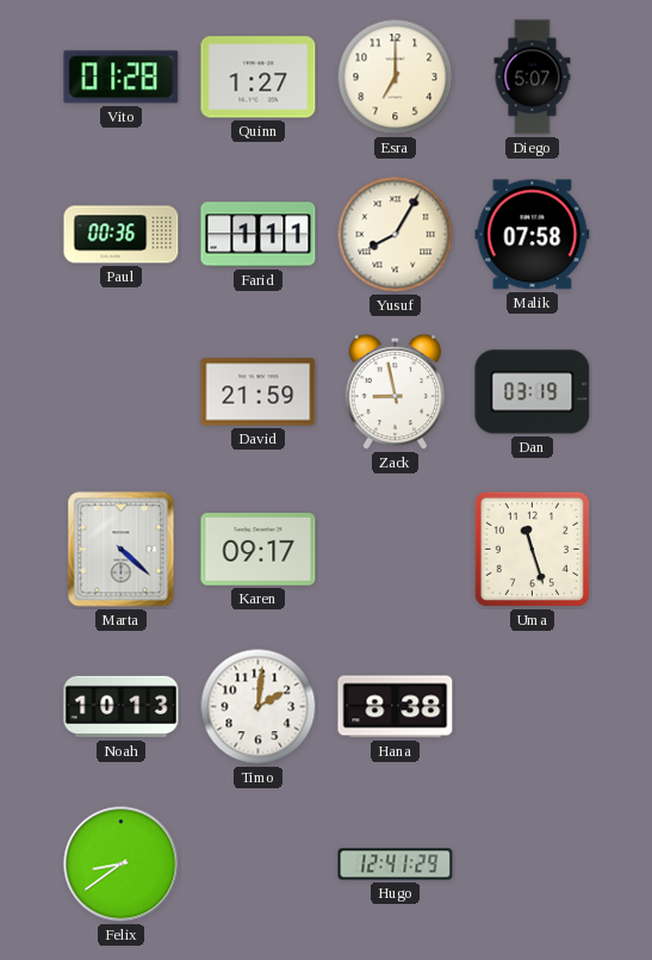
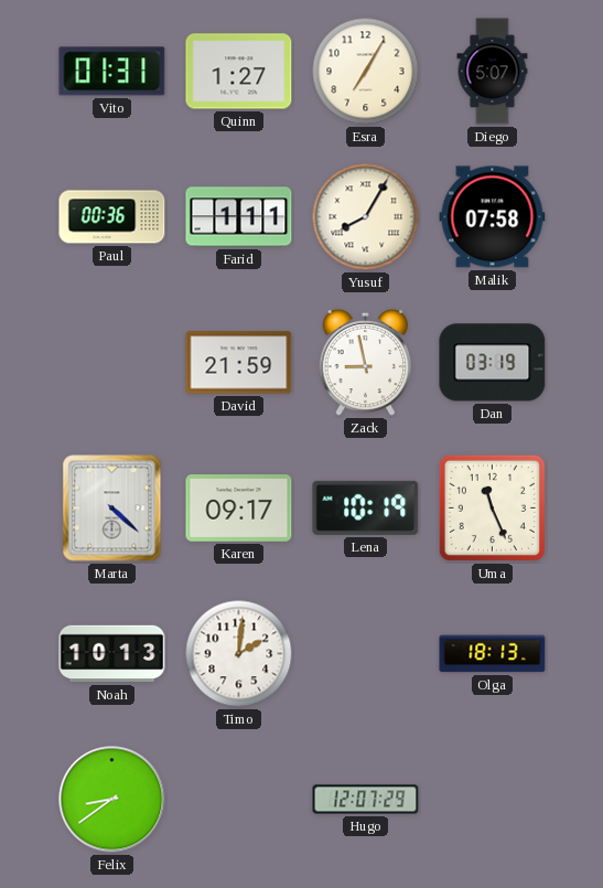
Vito: 01:28 -> 01:31 (112, 72)
Esra: 7:00 -> 7:05 (366, 72)
Lena: none -> 10:19 (366, 507)
Uma: 11:27 -> 11:26 (492, 507)
Hana: 8:38 -> none (396, 707)
Olga: none -> 18:13 (493, 654)
Hugo: 12:41 -> 12:07 (366, 800)
